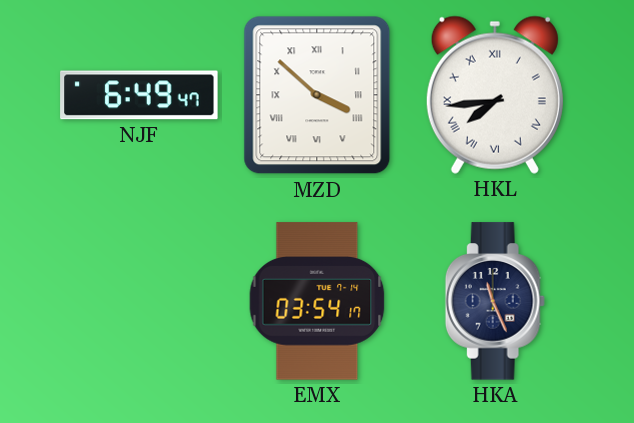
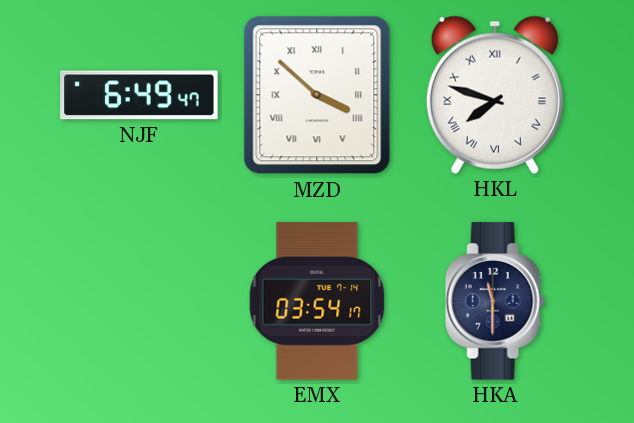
HKL: 7:44 -> 7:48 (495, 95)
HKA: 11:26 -> 11:30 (495, 301)
